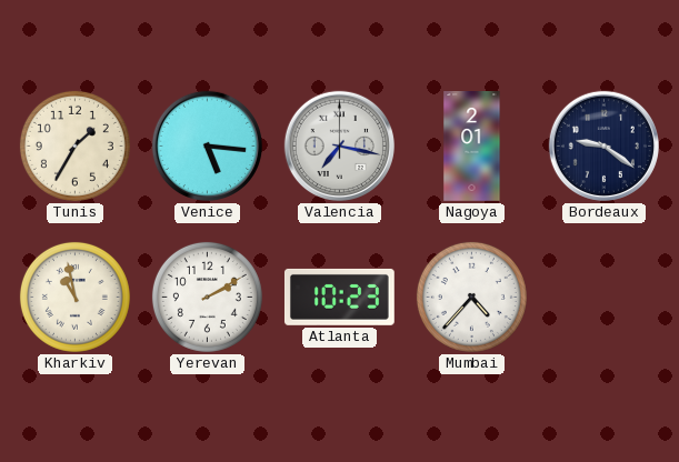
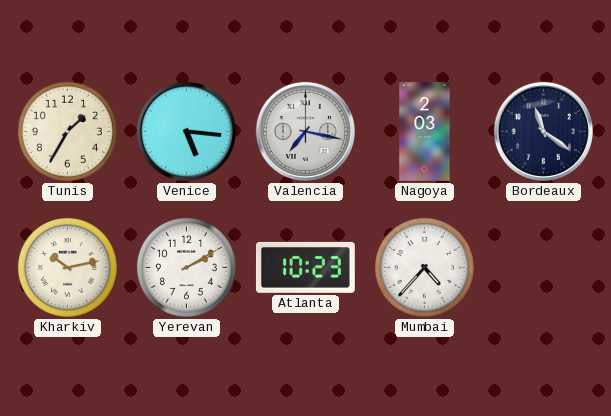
Nagoya: 2:01 -> 2:03 (425, 132)
Bordeaux: 9:21 -> 11:21 (543, 131)
Kharkiv: 10:58 -> 10:13 (67, 267)
